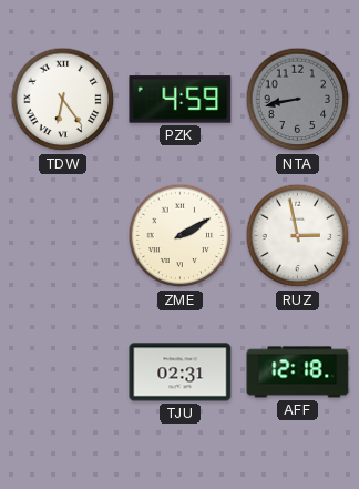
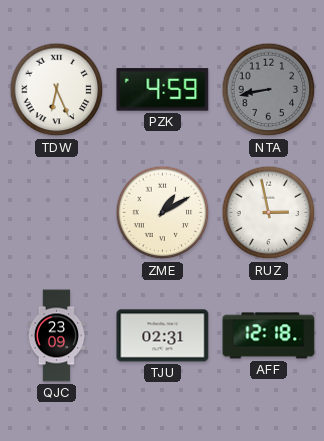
TDW: 6:24 -> 6:26 (57, 90)
ZME: 2:10 -> 1:10 (163, 213)
QJC: none -> 23:09 (57, 336)
